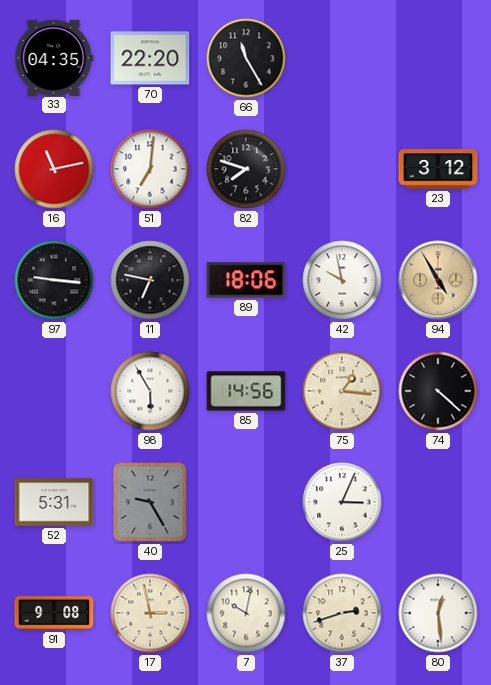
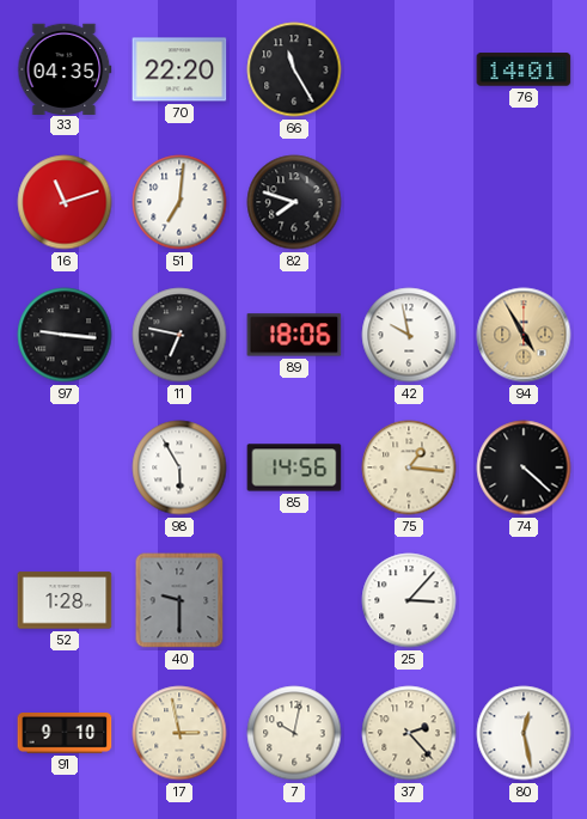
76: none -> 14:01 (524, 69)
16: 11:13 -> 11:12 (65, 202)
23: 3:12 -> none (438, 169)
52: 5:31 -> 1:28 (65, 600)
40: 9:25 -> 9:30 (179, 600)
25: 3:04 -> 3:07 (409, 600)
91: 9:08 -> 9:10 (65, 734)
37: 2:42 -> 2:23 (409, 733)
80: 12:29 -> 12:28 (524, 733)
